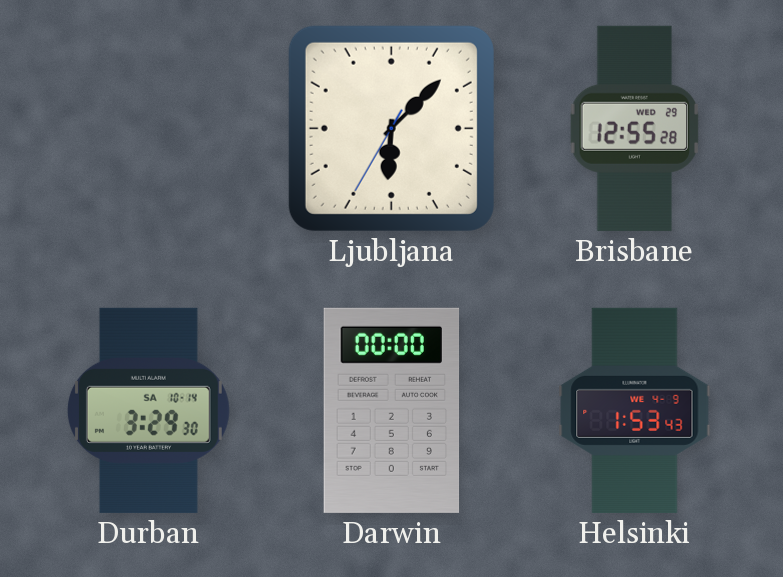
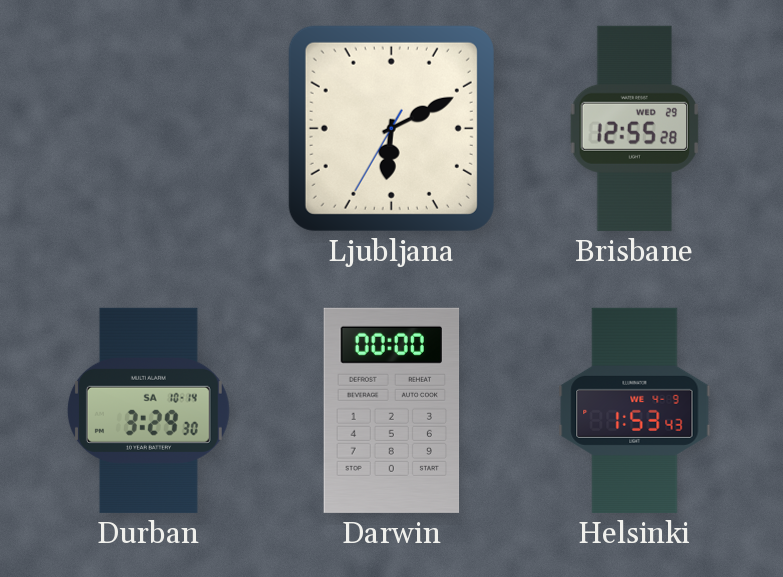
Ljubljana: 6:07 -> 6:10 (391, 128)
